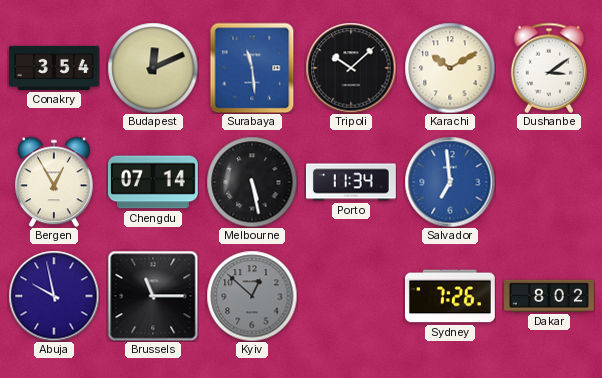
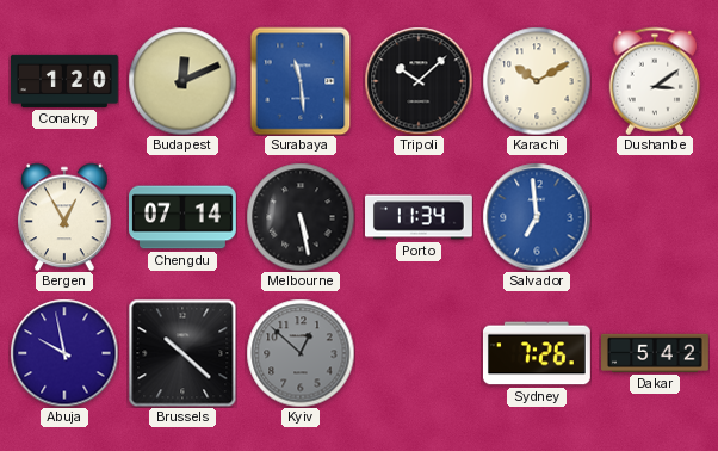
Conakry: 3:54 -> 1:20 (66, 81)
Brussels: 11:15 -> 10:22 (182, 353)
Dakar: 8:02 -> 5:42 (656, 353)
